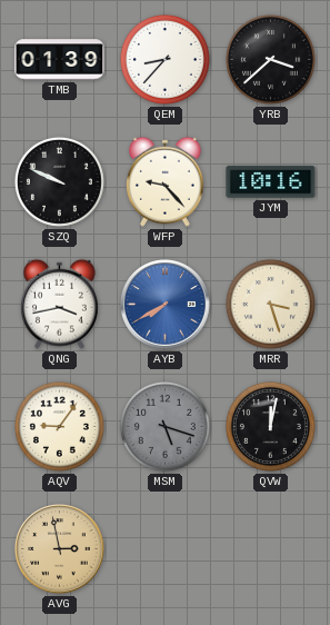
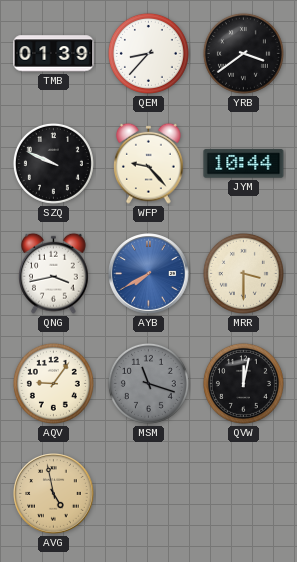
YRB: 3:38 -> 3:39 (243, 53)
JYM: 10:16 -> 10:44 (244, 164)
MRR: 3:27 -> 3:30 (243, 273)
MSM: 5:18 -> 11:18 (148, 383)
AVG: 2:58 -> 4:58 (54, 494)
